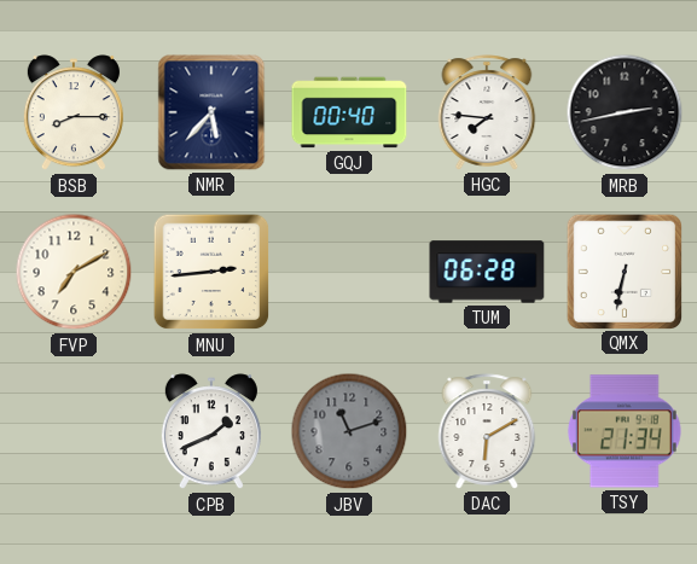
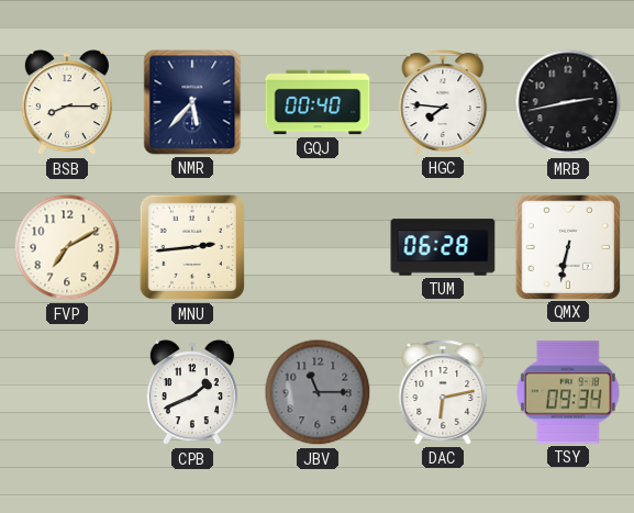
JBV: 11:12 -> 11:15 (318, 392)
DAC: 6:10 -> 6:13 (443, 392)
TSY: 21:34 -> 09:34 (568, 392)
